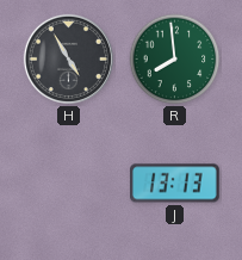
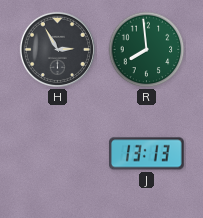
H: 4:55 -> 2:55 (57, 49)
